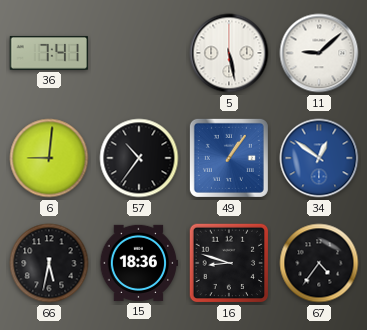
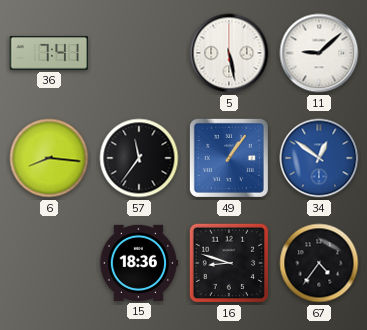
6: 9:01 -> 8:16 (49, 158)
57: 10:36 -> 11:36 (139, 158)
66: 5:32 -> none (49, 263)
